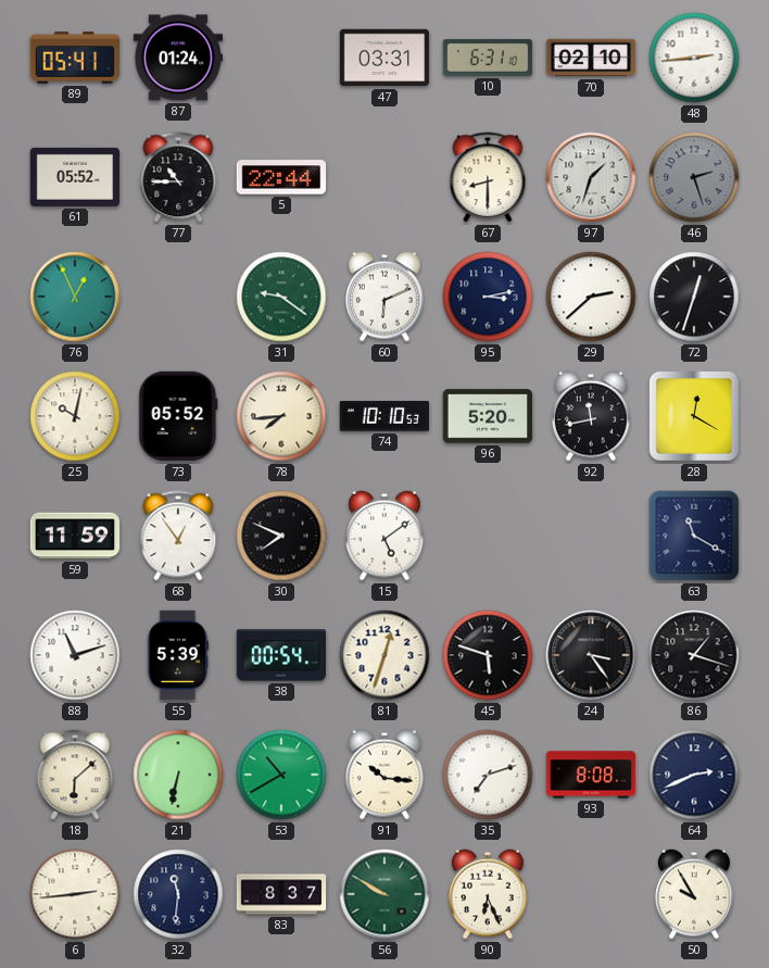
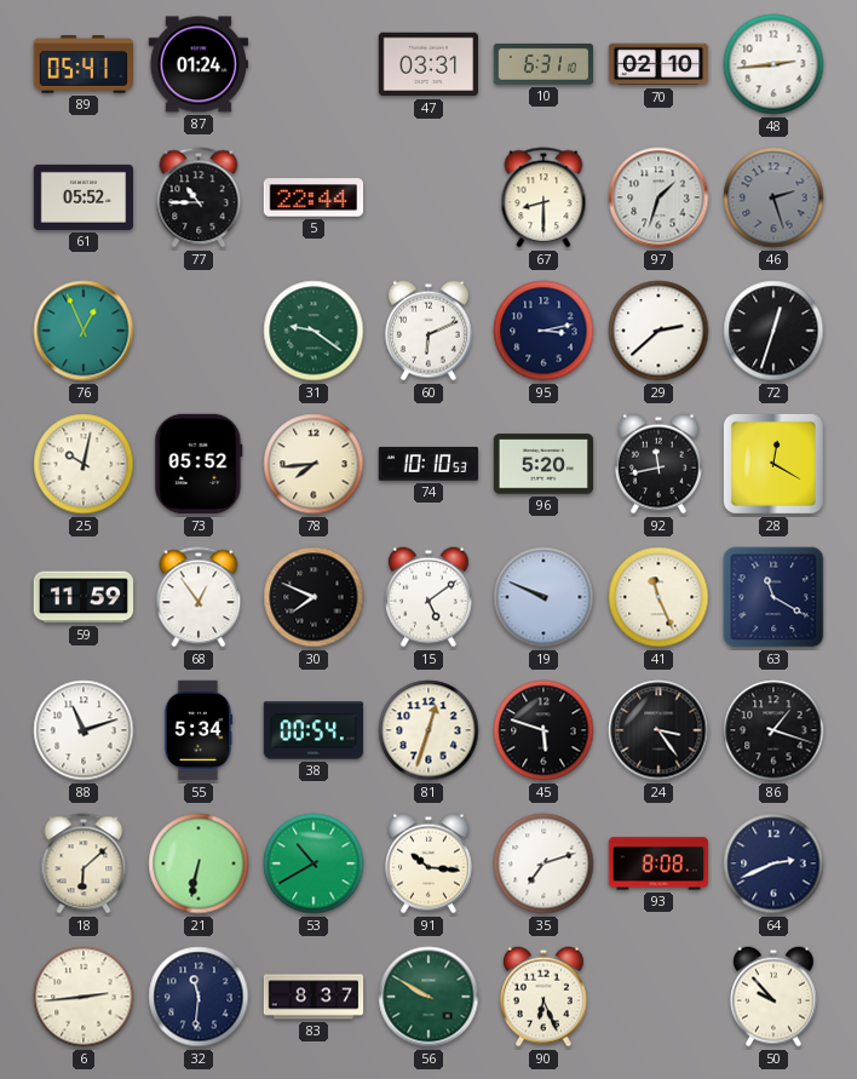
19: none -> 9:49 (543, 597)
41: none -> 11:26 (658, 597)
55: 5:39 -> 5:34 (199, 730)
50: 9:55 -> 9:53 (775, 997)
